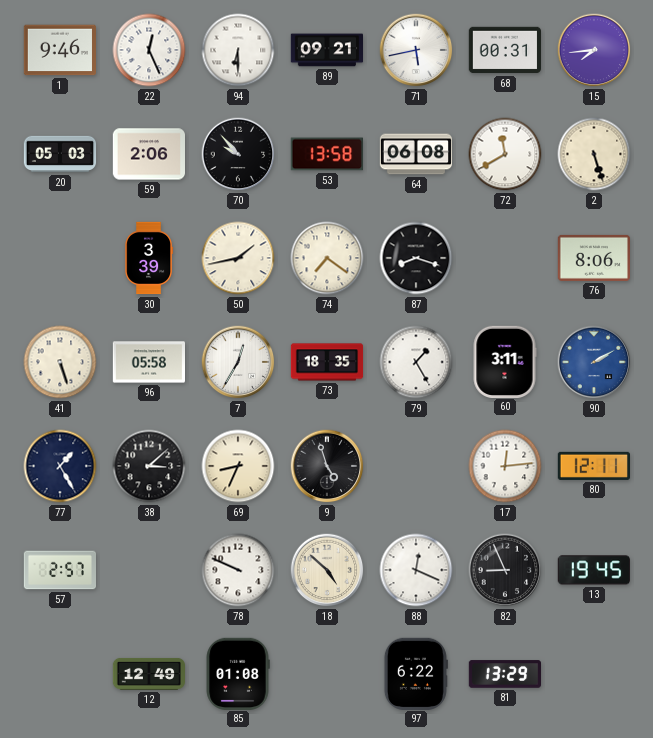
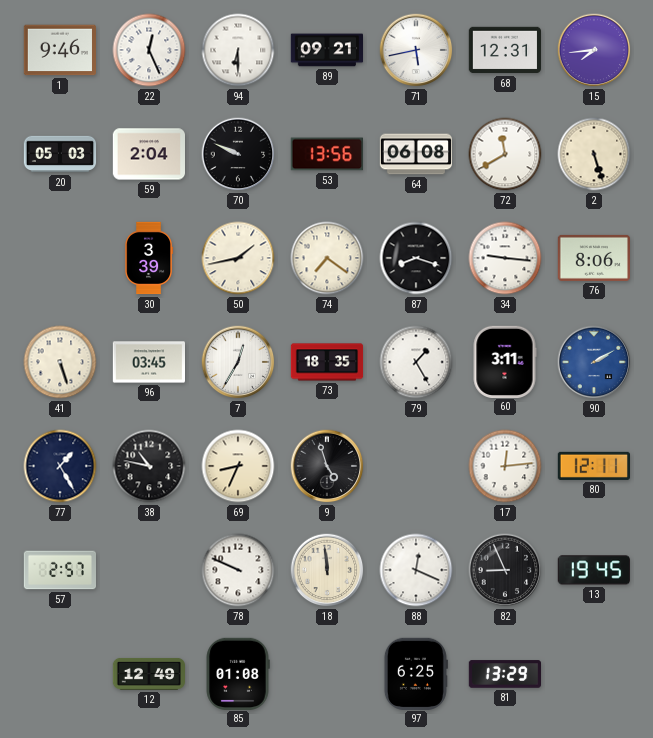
68: 00:31 -> 12:31 (504, 50)
59: 2:06 -> 2:04 (148, 154)
70: 9:53 -> 9:49 (238, 154)
53: 13:58 -> 13:56 (327, 154)
34: none -> 9:16 (505, 258)
96: 05:58 -> 03:45 (148, 362)
38: 3:08 -> 10:47 (149, 466)
18: 4:52 -> 11:59 (327, 570)
97: 6:22 -> 6:25 (415, 673)
